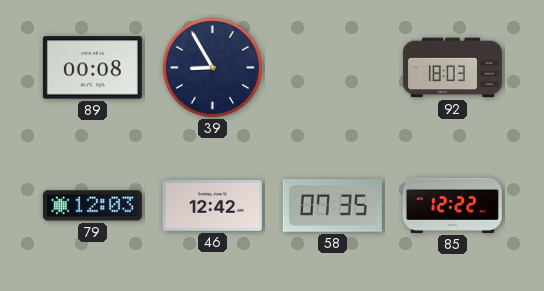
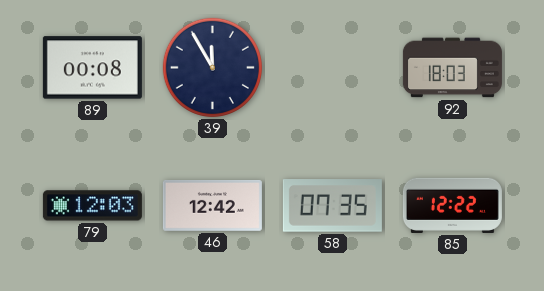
39: 8:55 -> 11:55 (212, 67)
